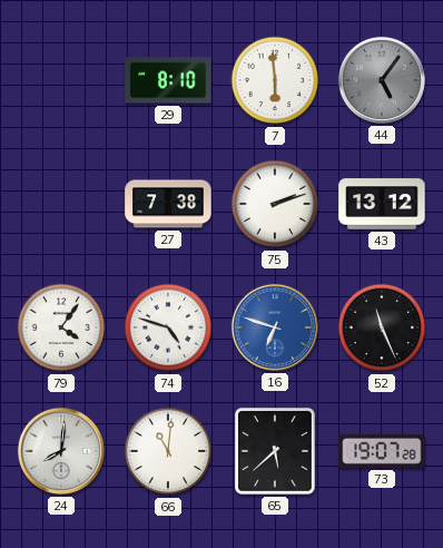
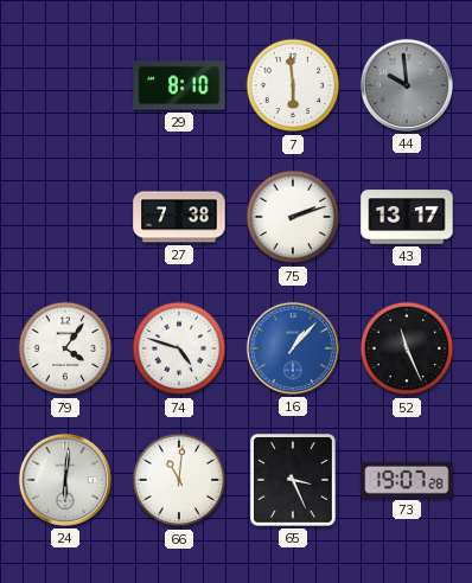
44: 5:06 -> 9:59 (407, 85)
43: 13:12 -> 13:17 (407, 217)
16: 6:48 -> 1:07 (293, 348)
24: 8:01 -> 6:01 (65, 480)
65: 5:38 -> 3:26 (293, 480)
